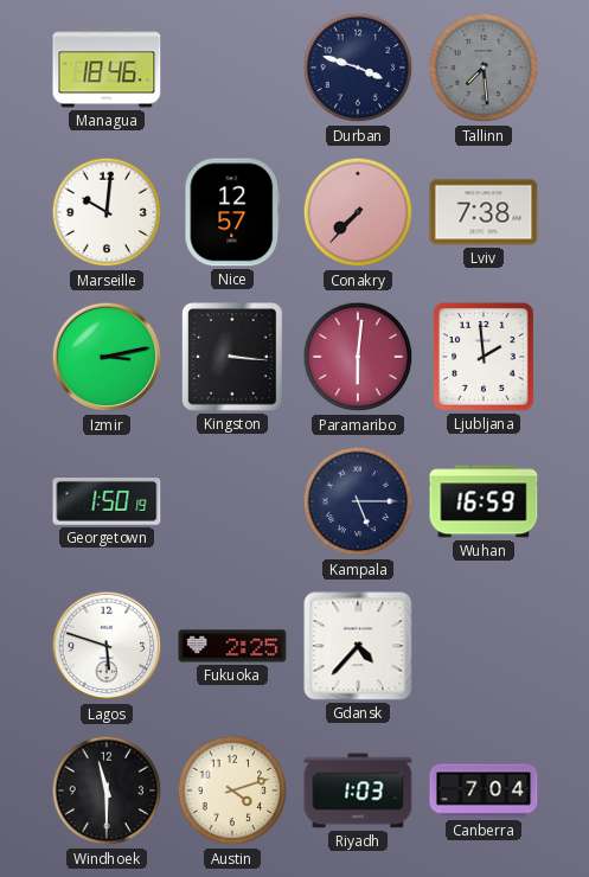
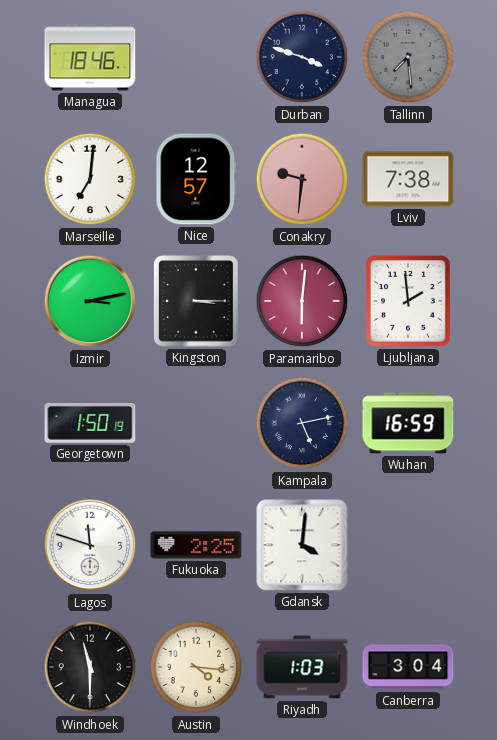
Marseille: 10:01 -> 7:01 (90, 179)
Conakry: 7:37 -> 9:31 (302, 179)
Kingston: 3:16 -> 3:15 (197, 301)
Kampala: 5:15 -> 5:13 (302, 423)
Lagos: 5:48 -> 11:48 (90, 545)
Gdansk: 4:37 -> 4:01 (302, 545)
Austin: 4:12 -> 4:16 (196, 667)
Canberra: 7:04 -> 3:04 (408, 667)
